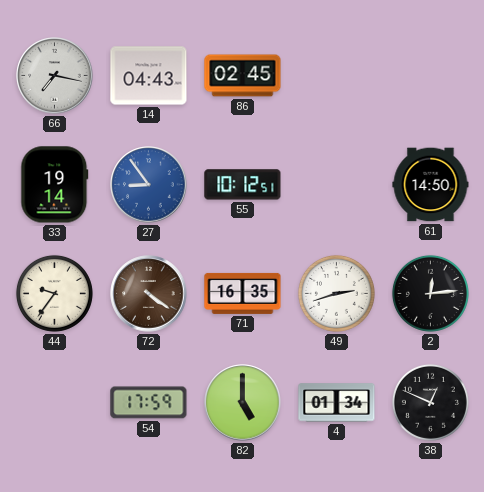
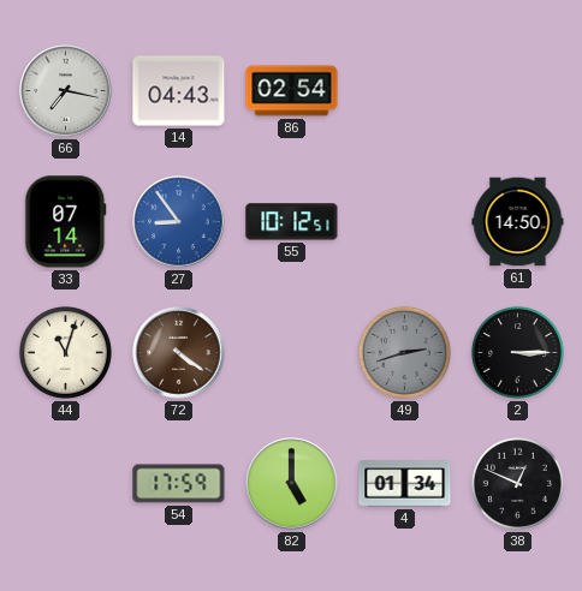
86: 02:45 -> 02:54 (292, 91)
33: 19:14 -> 07:14 (66, 222)
44: 9:36 -> 11:03 (65, 352)
71: 16:35 -> none (243, 293)
49 dial: white -> grey (404, 352)
2: 12:14 -> 3:15 (517, 352)
